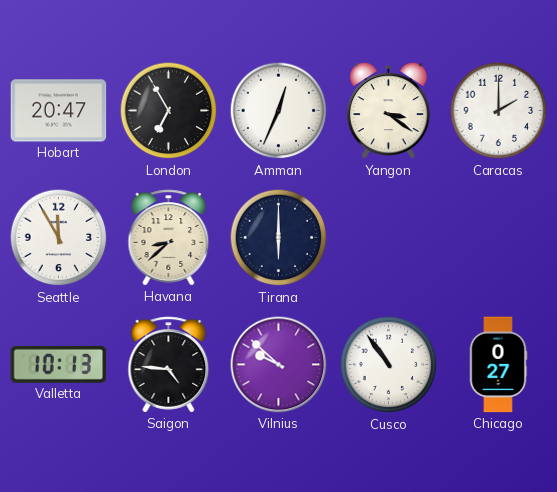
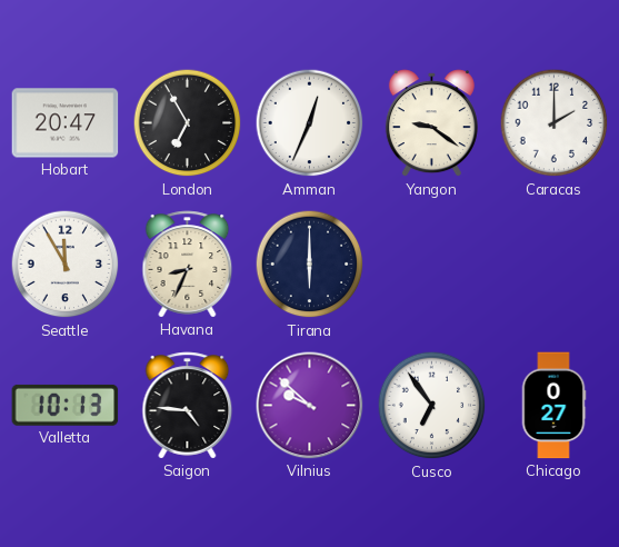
Yangon: 3:21 -> 9:21 (431, 123)
Havana: 8:38 -> 8:34 (188, 265)
Cusco: 10:54 -> 6:54 (432, 406)
